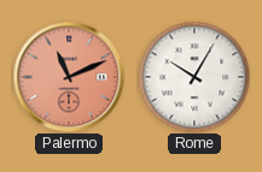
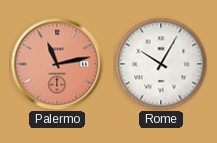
Palermo: 11:11 -> 11:13 (57, 64)
